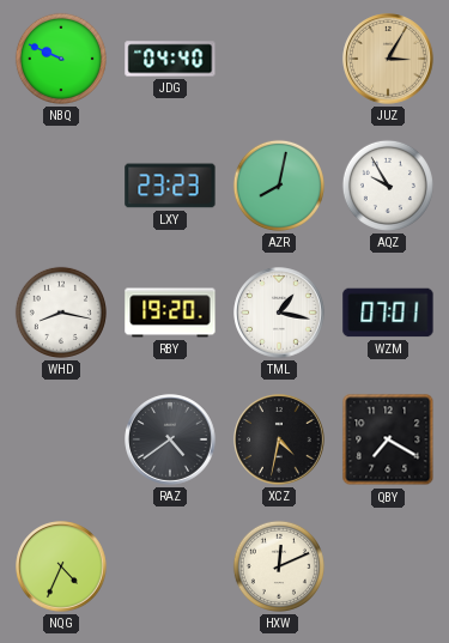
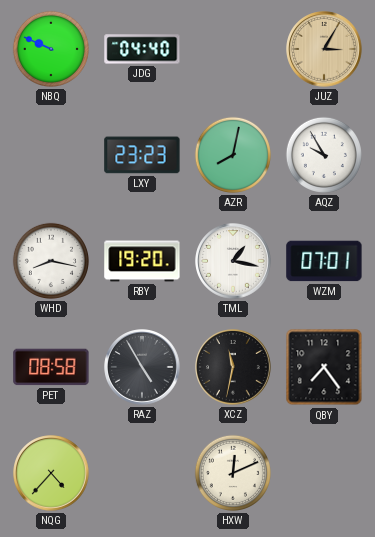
PET: none -> 08:58 (51, 367)
RAZ: 4:39 -> 4:55 (142, 367)
XCZ: 4:32 -> 11:32 (233, 367)
QBY: 7:20 -> 7:24 (324, 367)
NQG: 4:34 -> 4:37 (51, 473)
